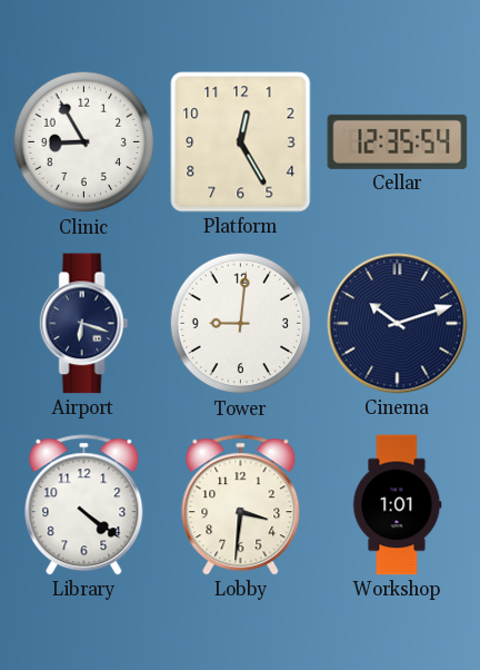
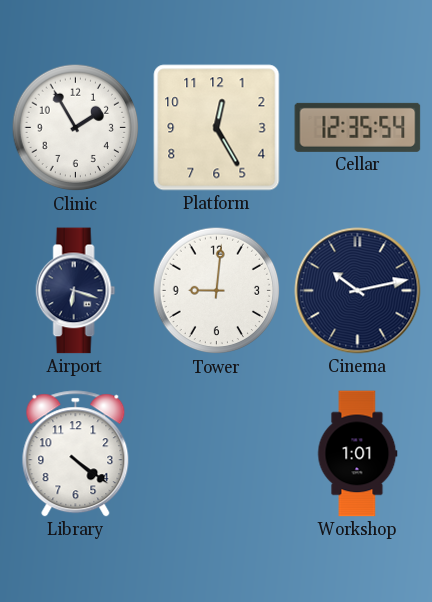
Clinic: 8:55 -> 1:55 (76, 128)
Cinema: 10:12 -> 10:13 (358, 291)
Lobby: 3:31 -> none (241, 505)
